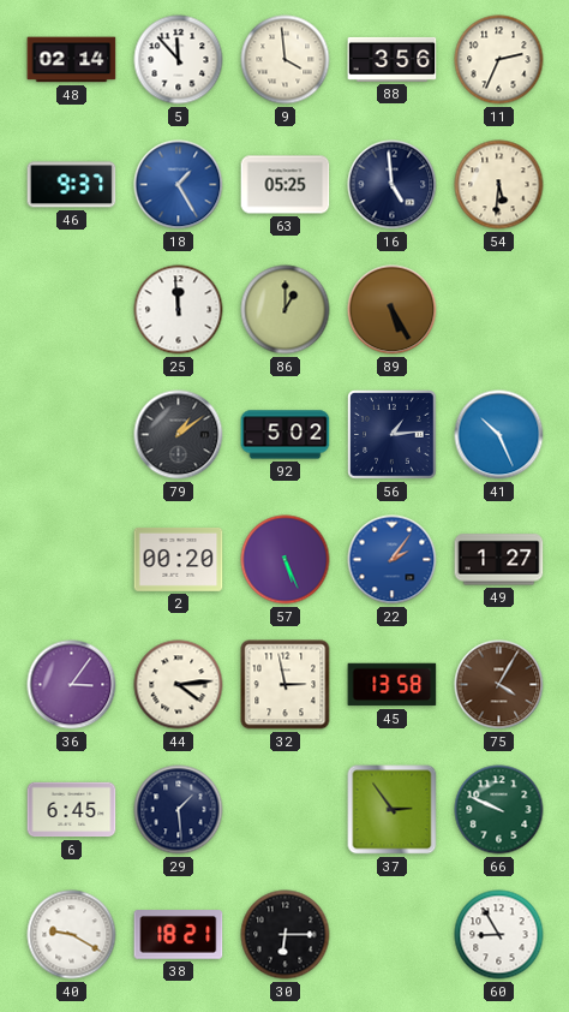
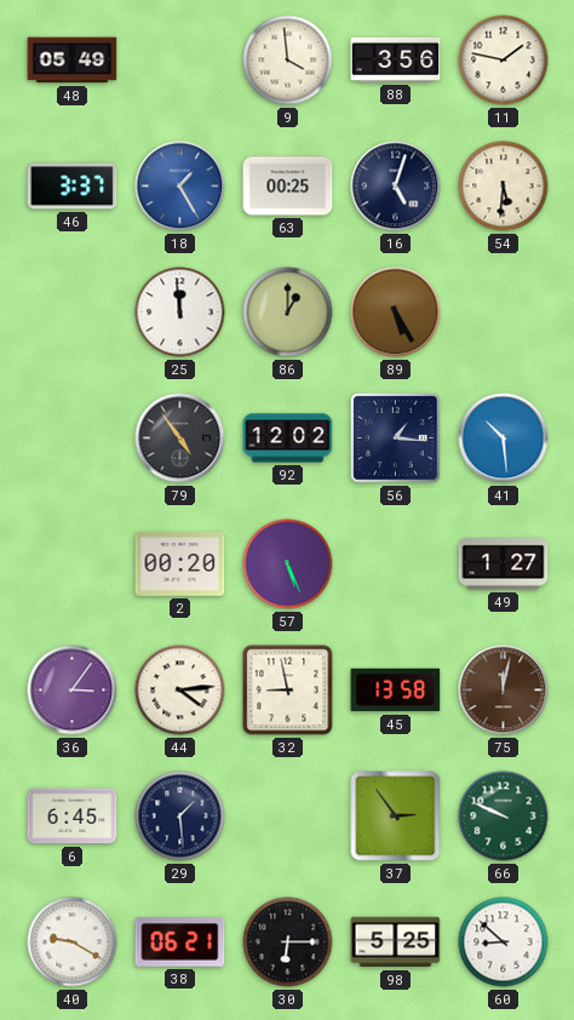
48: 02:14 -> 05:49 (73, 61)
5: 11:53 -> none (179, 60)
11: 2:34 -> 1:47 (504, 61)
46: 9:37 -> 3:37 (73, 187)
63: 05:25 -> 00:25 (288, 187)
16: 4:59 -> 5:03 (396, 187)
79: 1:09 -> 4:54 (180, 439)
92: 5:02 -> 12:02 (288, 439)
56: 1:14 -> 1:16 (396, 439)
41: 10:26 -> 10:29 (504, 439)
22: 2:06 -> none (393, 560)
32: 2:58 -> 8:58 (288, 690)
75: 4:05 -> 12:02 (504, 690)
38: 18:21 -> 06:21 (180, 942)
98: none -> 5:25 (396, 942)
60: 8:55 -> 8:52 (504, 942)
